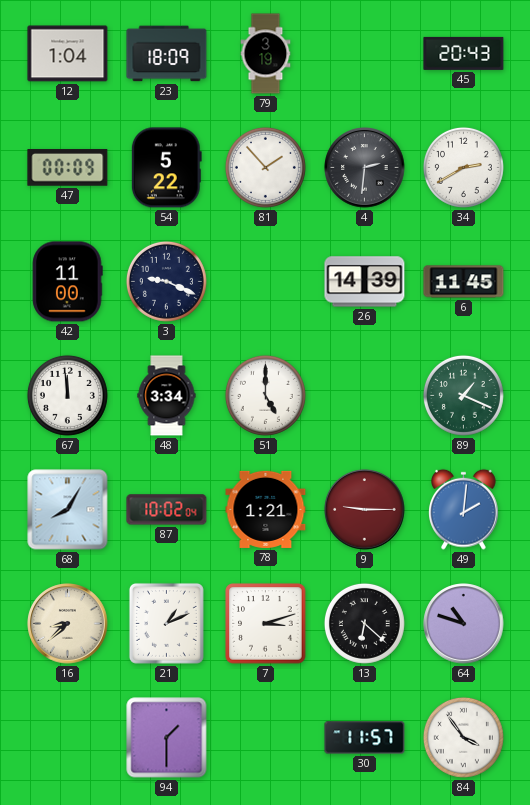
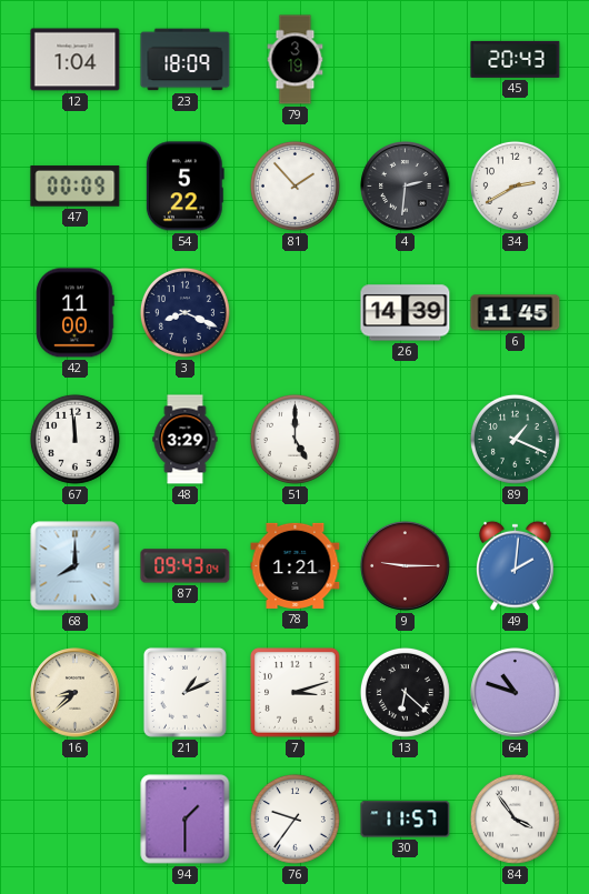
3: 9:19 -> 8:19 (184, 312)
48: 3:34 -> 3:29 (186, 440)
68: 8:05 -> 8:00 (76, 566)
87: 10:02 -> 09:43 (186, 566)
76: none -> 9:36 (294, 818)
